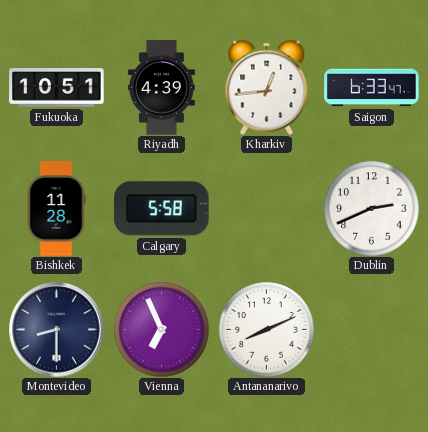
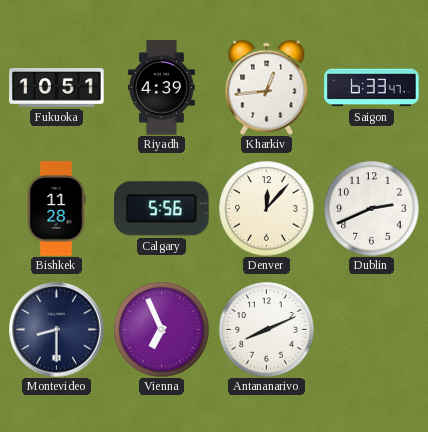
Calgary: 5:58 -> 5:56 (162, 209)
Denver: none -> 12:07 (266, 208)
